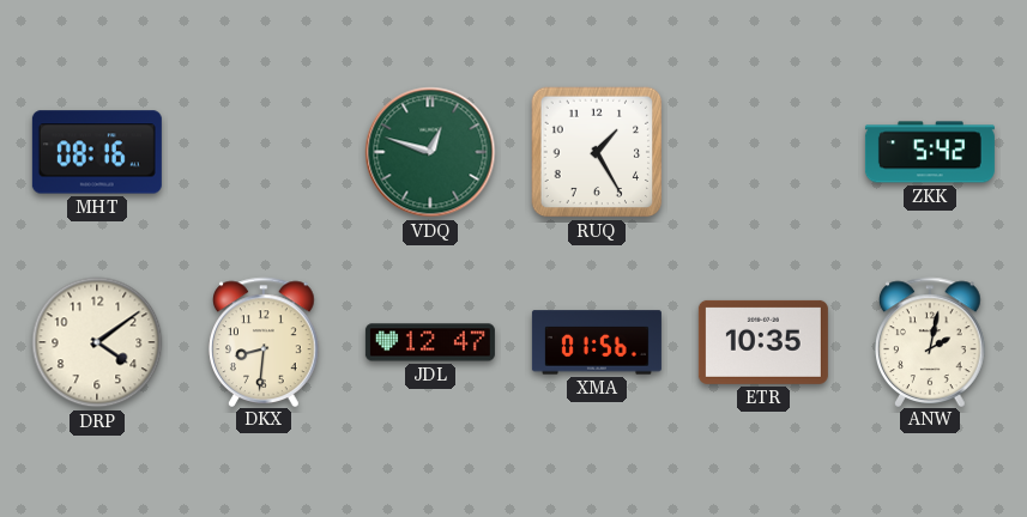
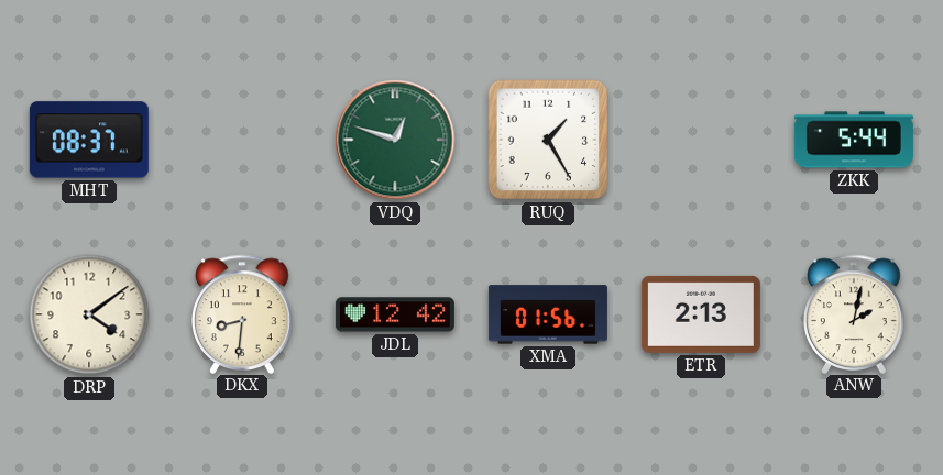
MHT: 08:16 -> 08:37 (89, 140)
ZKK: 5:42 -> 5:44 (854, 140)
JDL: 12:47 -> 12:42 (395, 314)
ETR: 10:35 -> 2:13 (701, 314)
